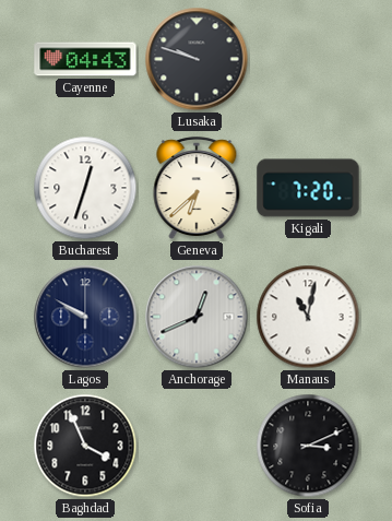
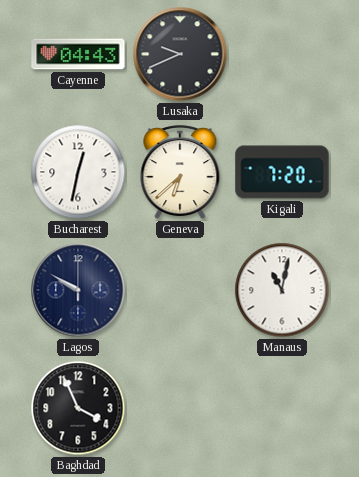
Lusaka: 9:48 -> 9:41 (180, 54)
Bucharest: 12:33 -> 12:32 (78, 172)
Anchorage: 12:41 -> none (197, 317)
Sofia: 3:11 -> none (308, 446)
